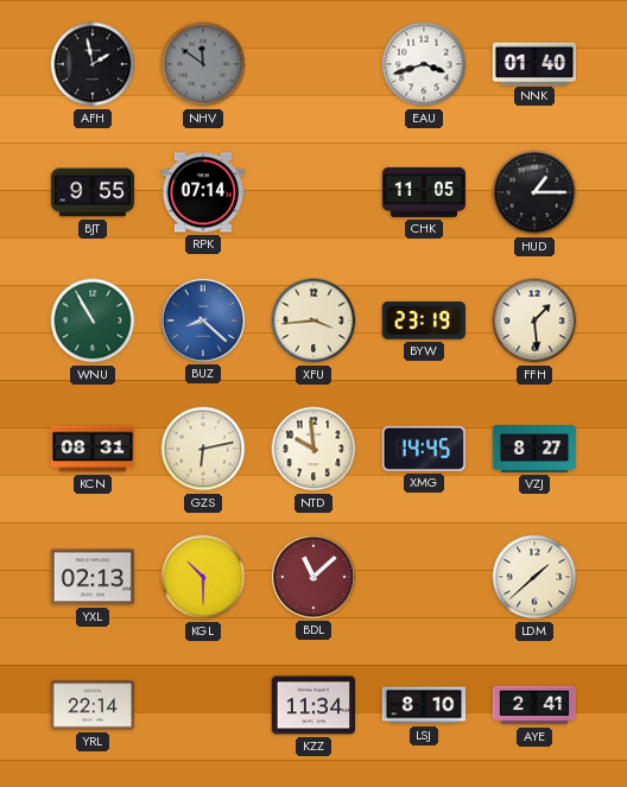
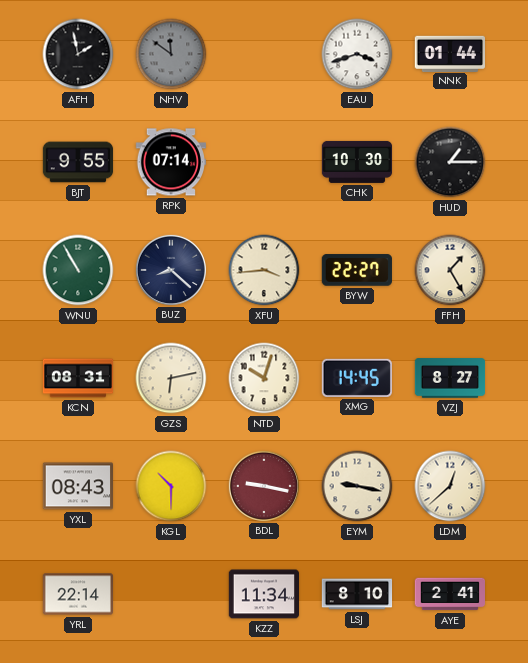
NNK: 01:40 -> 01:44 (449, 53)
CHK: 11:05 -> 10:30 (357, 162)
BUZ dial: blue -> navy (170, 269)
BYW: 23:19 -> 22:27 (356, 270)
FFH: 1:29 -> 1:25 (450, 270)
NTD: 9:59 -> 10:03 (264, 378)
YXL: 02:13 -> 08:43 (77, 486)
BDL: 11:08 -> 9:17 (263, 485)
EYM: none -> 9:17 (357, 486)
LDM: 1:38 -> 12:38 (450, 486)
